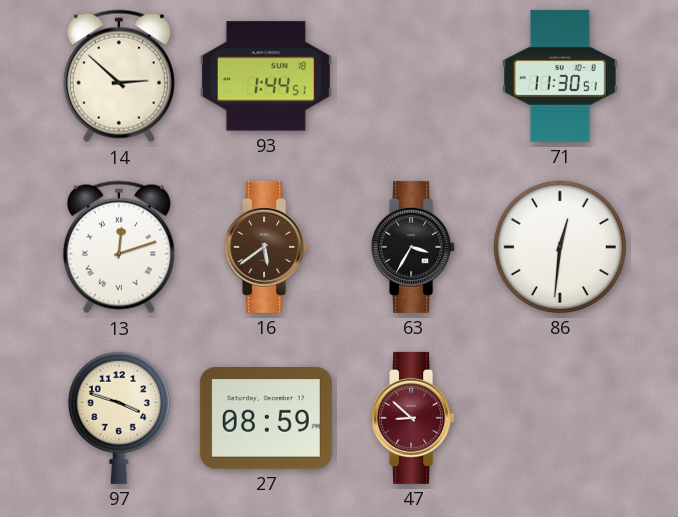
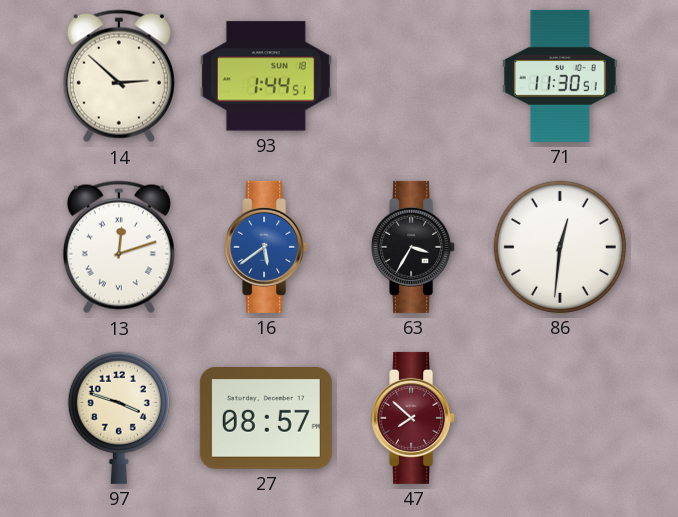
16 dial: brown -> blue (267, 247)
27: 08:59 -> 08:57 (266, 419)
47: 8:52 -> 7:52 (414, 418)
